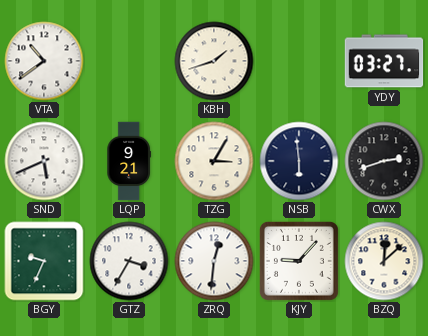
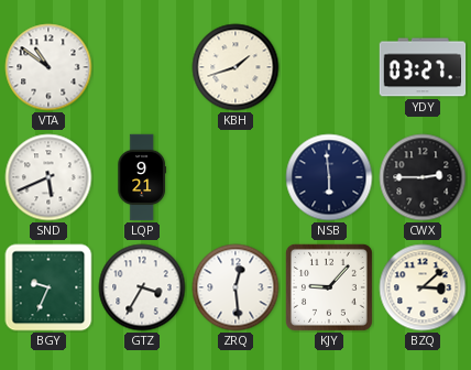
VTA: 10:39 -> 10:51 (48, 67)
TZG: 3:05 -> none (214, 161)
CWX: 2:42 -> 2:45 (423, 177)
ZRQ: 12:31 -> 12:29 (235, 287)
BZQ: 12:08 -> 3:08 (423, 287)
